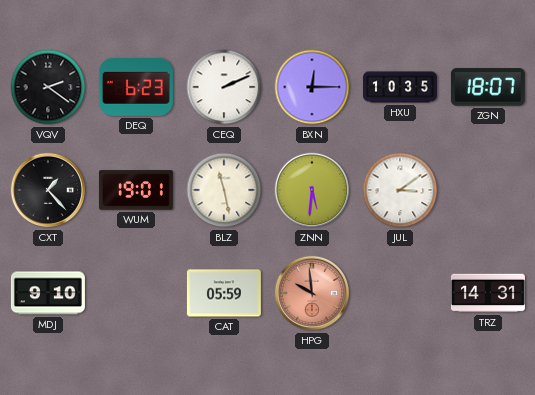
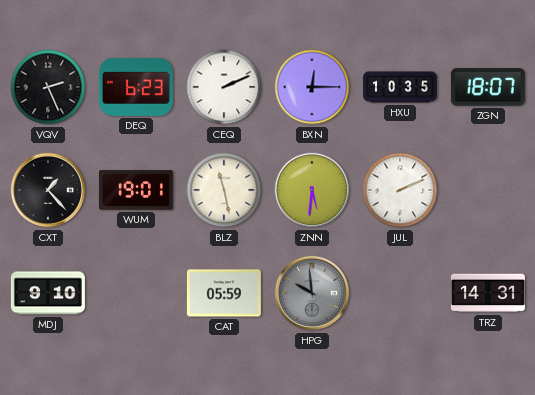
VQV: 2:21 -> 2:26 (48, 87)
JUL: 3:09 -> 2:11 (400, 190)
HPG dial: salmon -> grey (312, 293)
